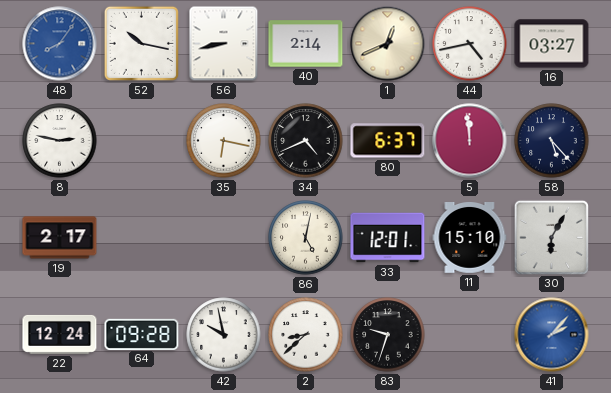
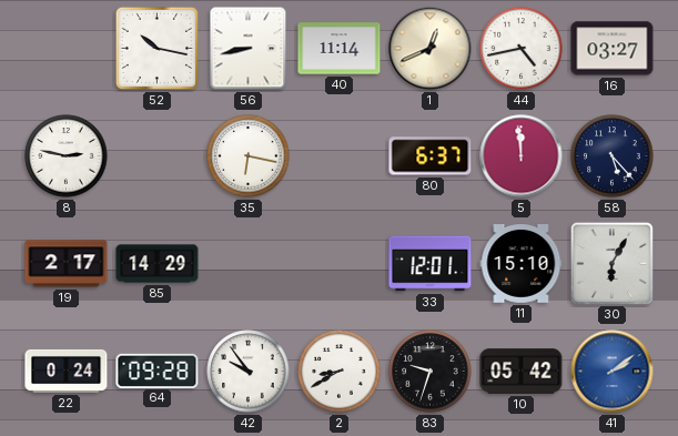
48: 8:06 -> none (60, 44)
40: 2:14 -> 11:14 (340, 49)
34: 4:41 -> none (306, 141)
85: none -> 14:29 (158, 264)
86: 5:02 -> none (306, 238)
22: 12:24 -> 0:24 (67, 371)
42: 9:58 -> 9:54 (249, 372)
2: 8:38 -> 8:40 (340, 372)
10: none -> 05:42 (522, 372)
41: 2:07 -> 2:09 (613, 372)
